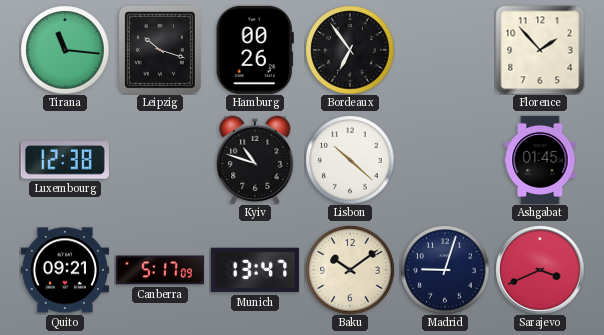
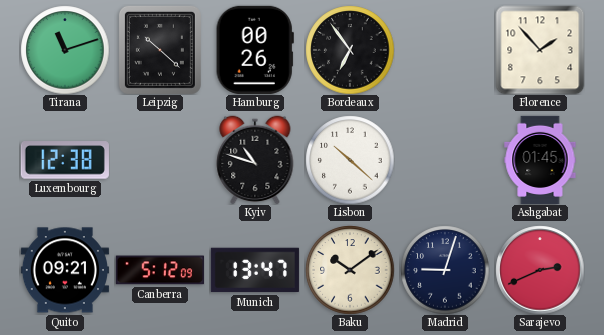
Tirana: 11:16 -> 11:12 (65, 50)
Leipzig: 10:18 -> 10:22 (160, 50)
Canberra: 5:17 -> 5:12 (160, 270)
Sarajevo: 3:41 -> 2:41 (540, 270)
